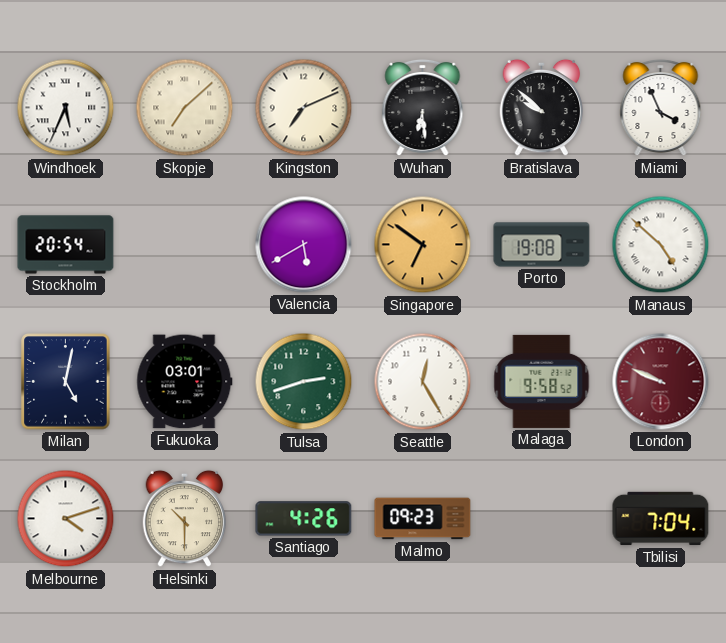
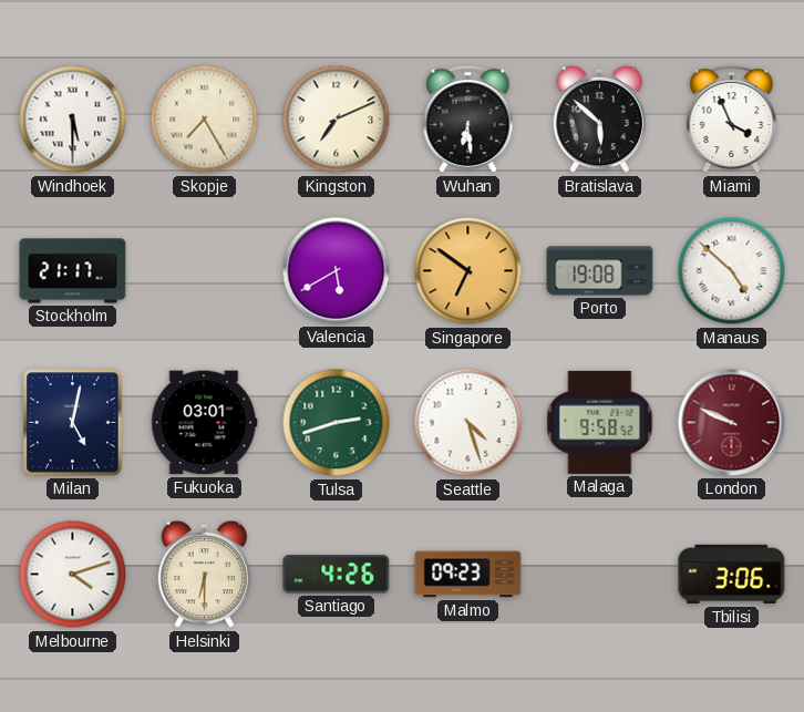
Windhoek: 5:34 -> 5:30 (73, 120)
Skopje: 7:08 -> 7:25 (205, 120)
Bratislava: 9:52 -> 5:52 (600, 120)
Stockholm: 20:54 -> 21:17 (73, 271)
Seattle: 12:25 -> 4:27 (468, 423)
Helsinki: 10:30 -> 6:30 (205, 575)
Tbilisi: 7:04 -> 3:06 (732, 575)
